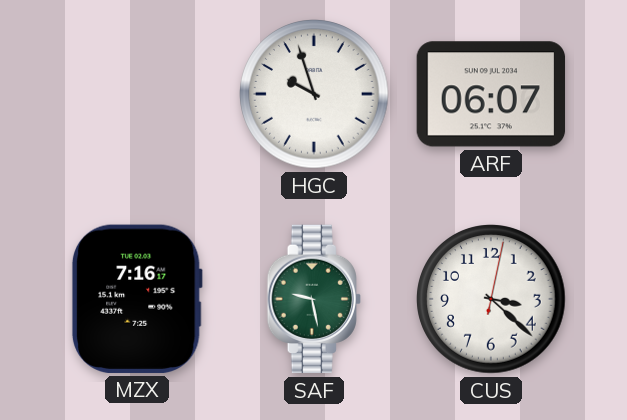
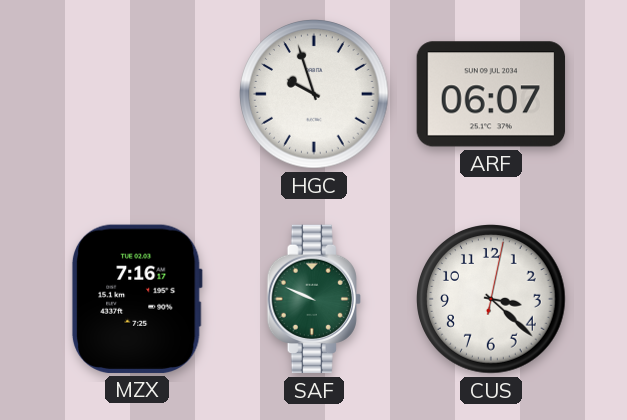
SAF: 9:28 -> 9:49 (314, 299)
